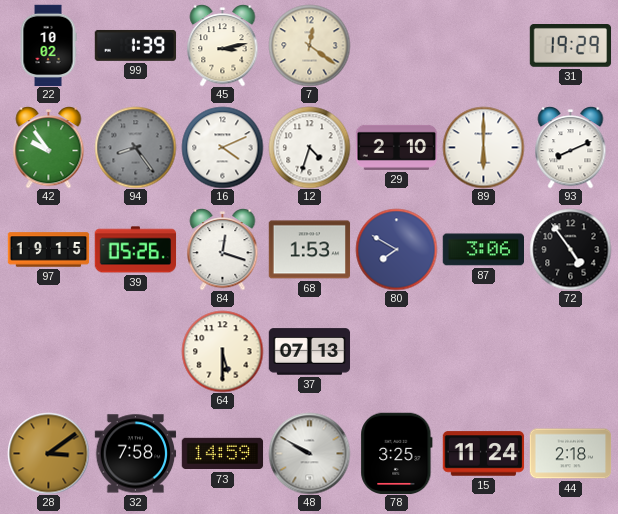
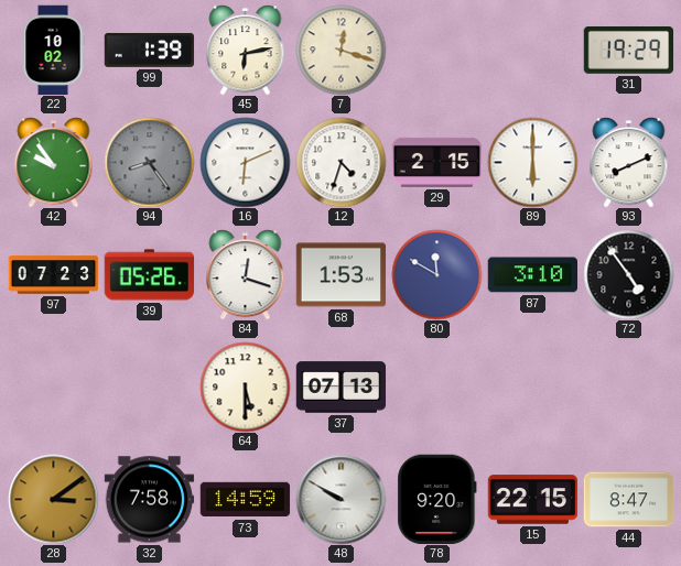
45: 3:13 -> 6:13 (246, 50)
7: 12:21 -> 12:18 (340, 50)
16: 4:11 -> 6:11 (245, 162)
29: 2:10 -> 2:15 (436, 162)
97: 19:15 -> 07:23 (53, 275)
80: 7:50 -> 11:50 (436, 274)
87: 3:06 -> 3:10 (532, 275)
78: 3:25 -> 9:20 (437, 499)
15: 11:24 -> 22:15 (532, 500)
44: 2:18 -> 8:47 (628, 500)
